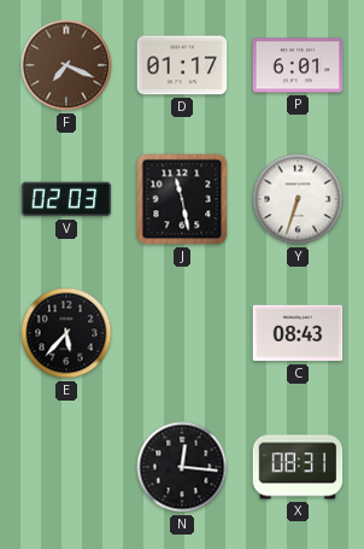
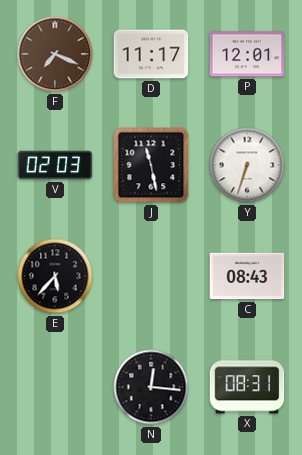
D: 01:17 -> 11:17 (151, 54)
P: 6:01 -> 12:01 (247, 54)
